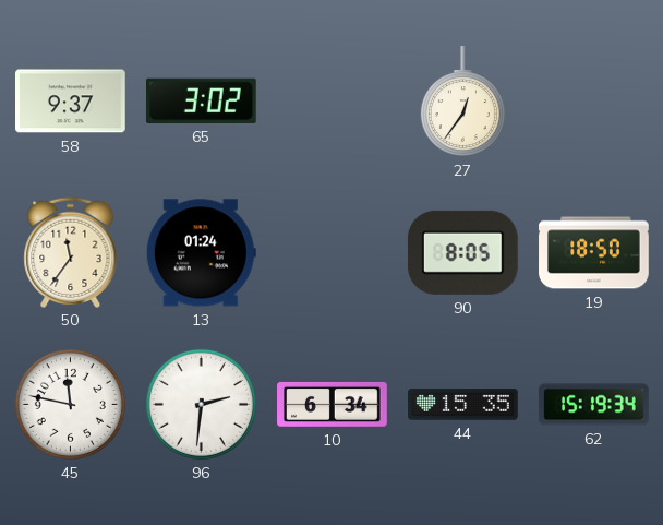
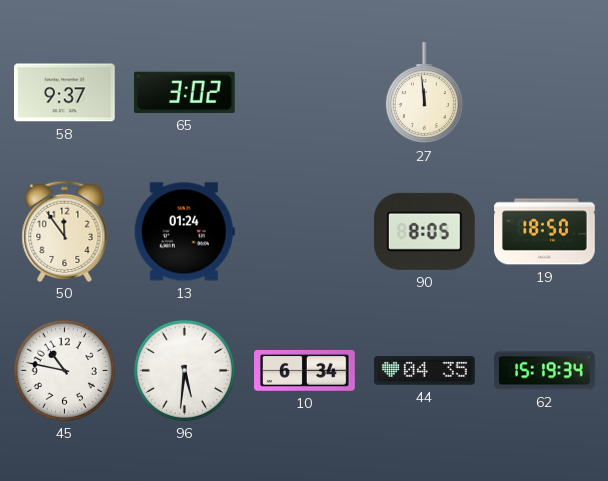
27: 12:36 -> 11:59 (424, 93)
50: 11:36 -> 11:54 (65, 231)
45: 11:47 -> 10:47 (64, 370)
96: 2:31 -> 5:31 (184, 370)
44: 15:35 -> 04:35 (425, 371)
